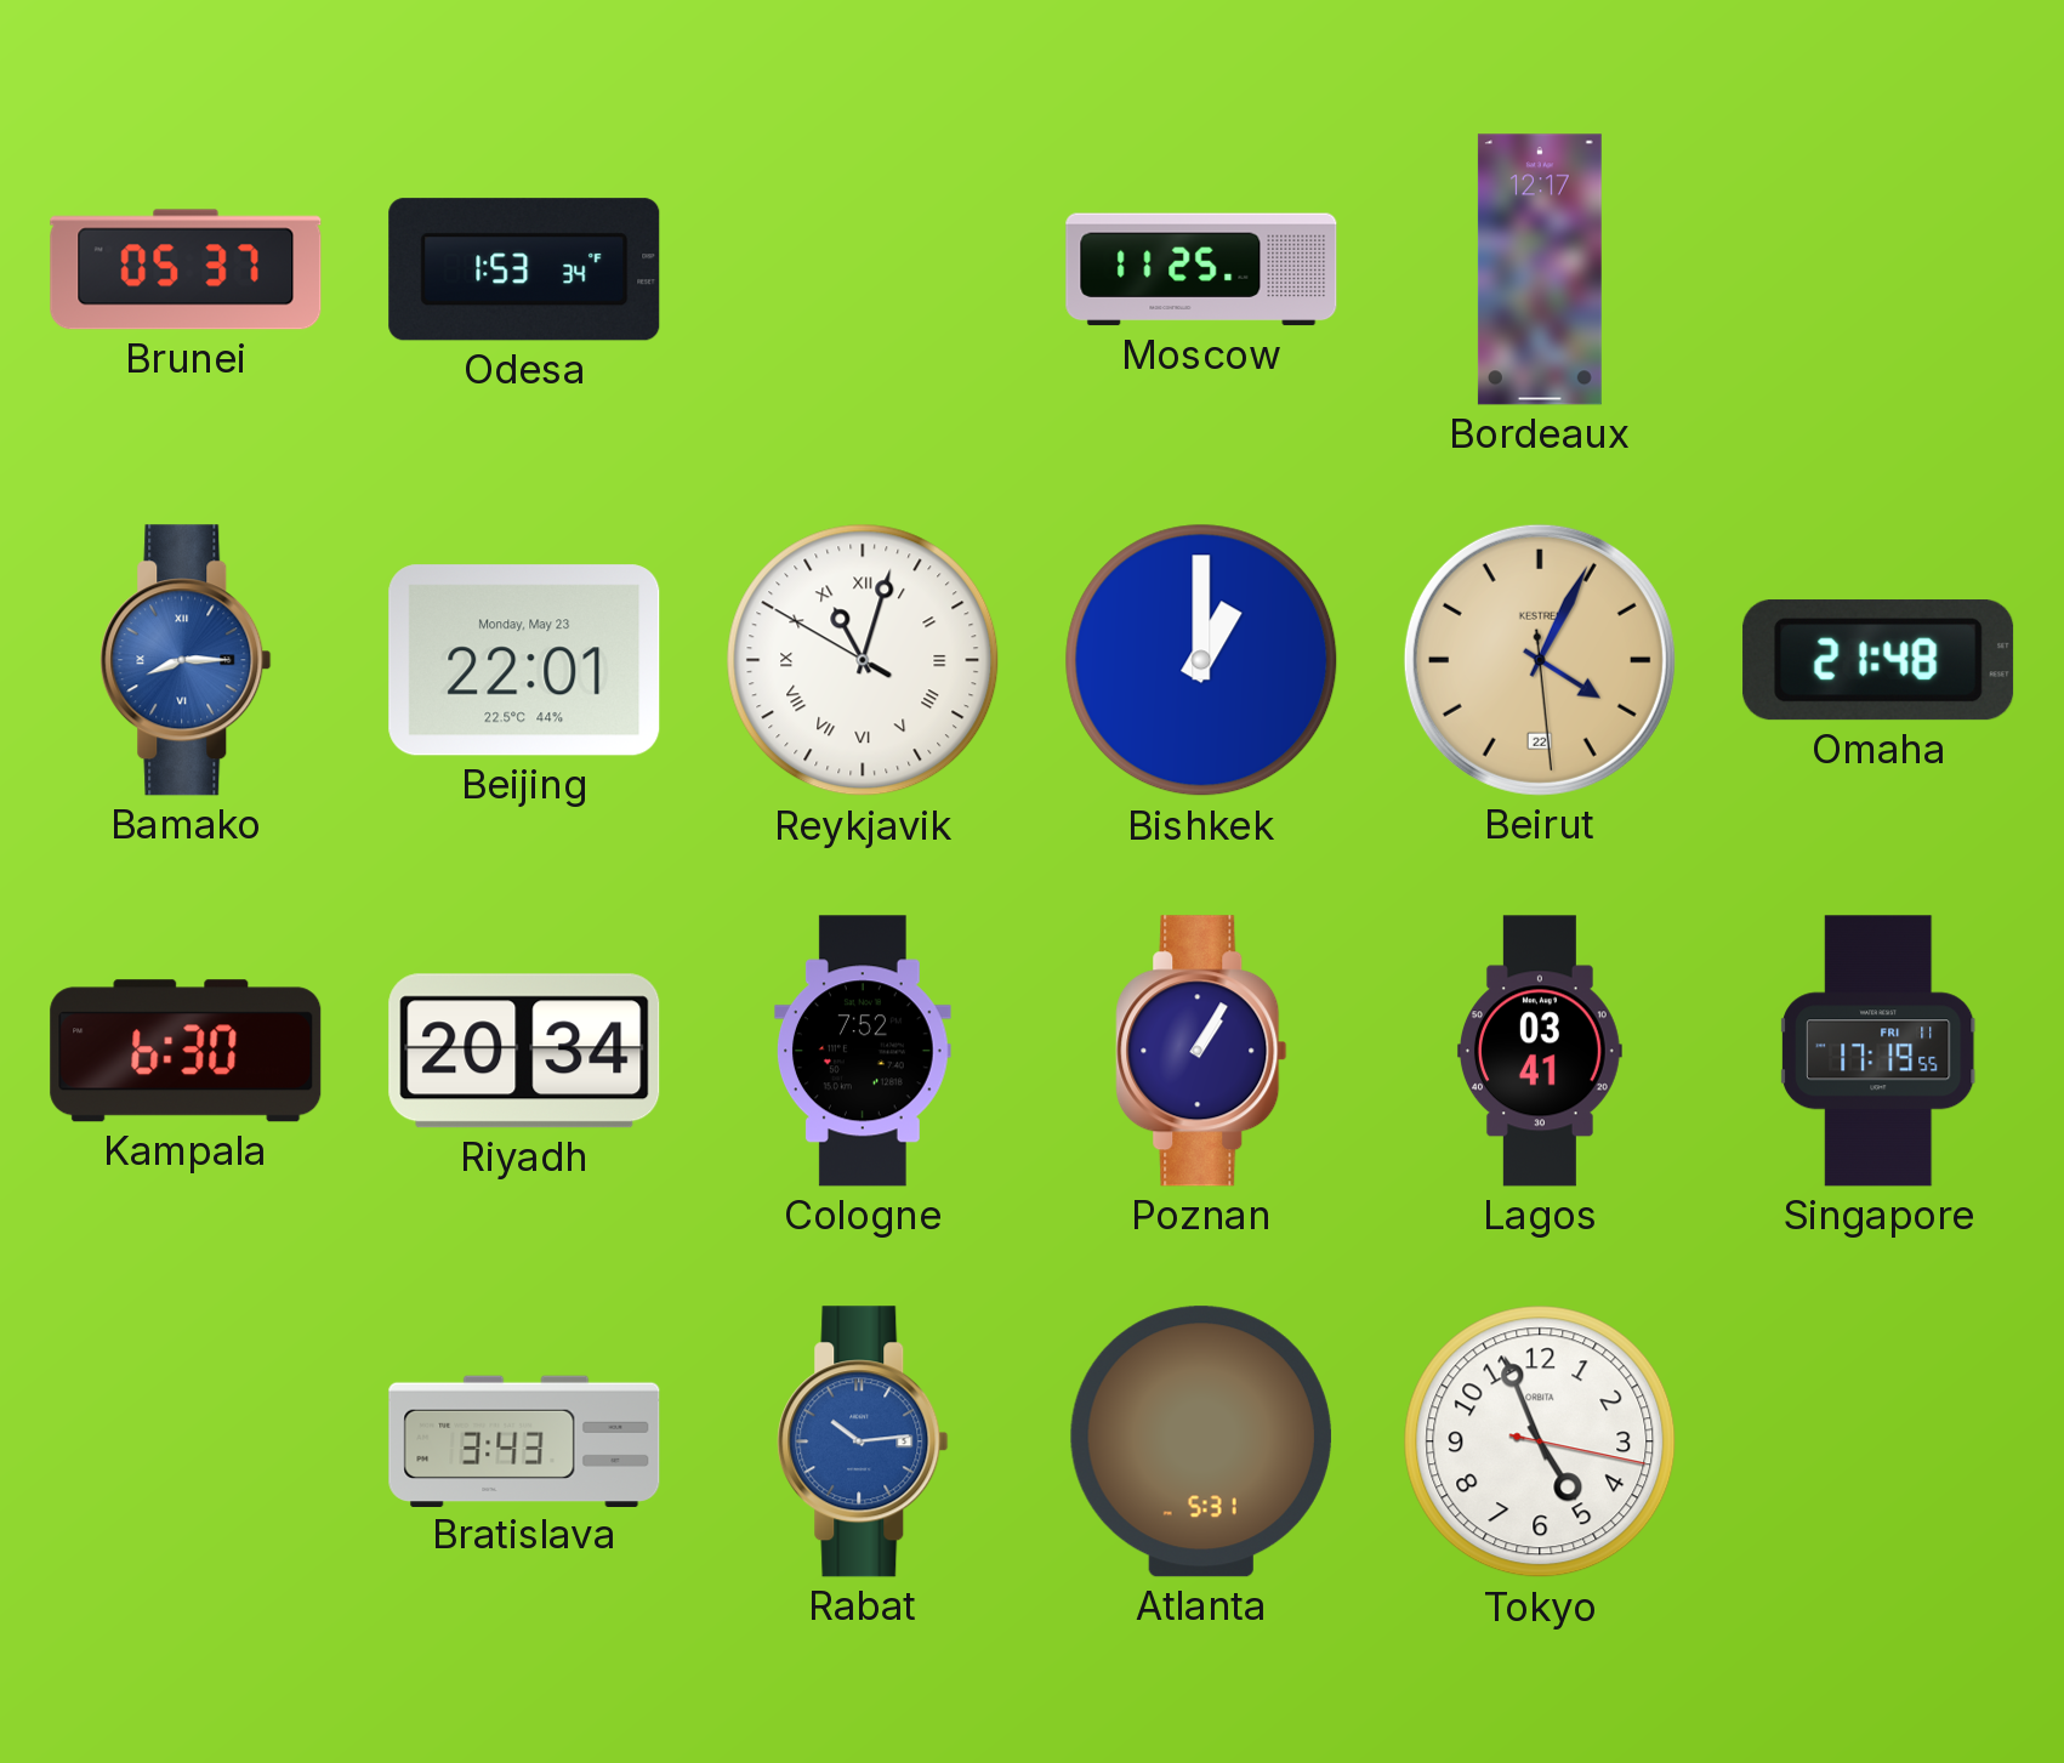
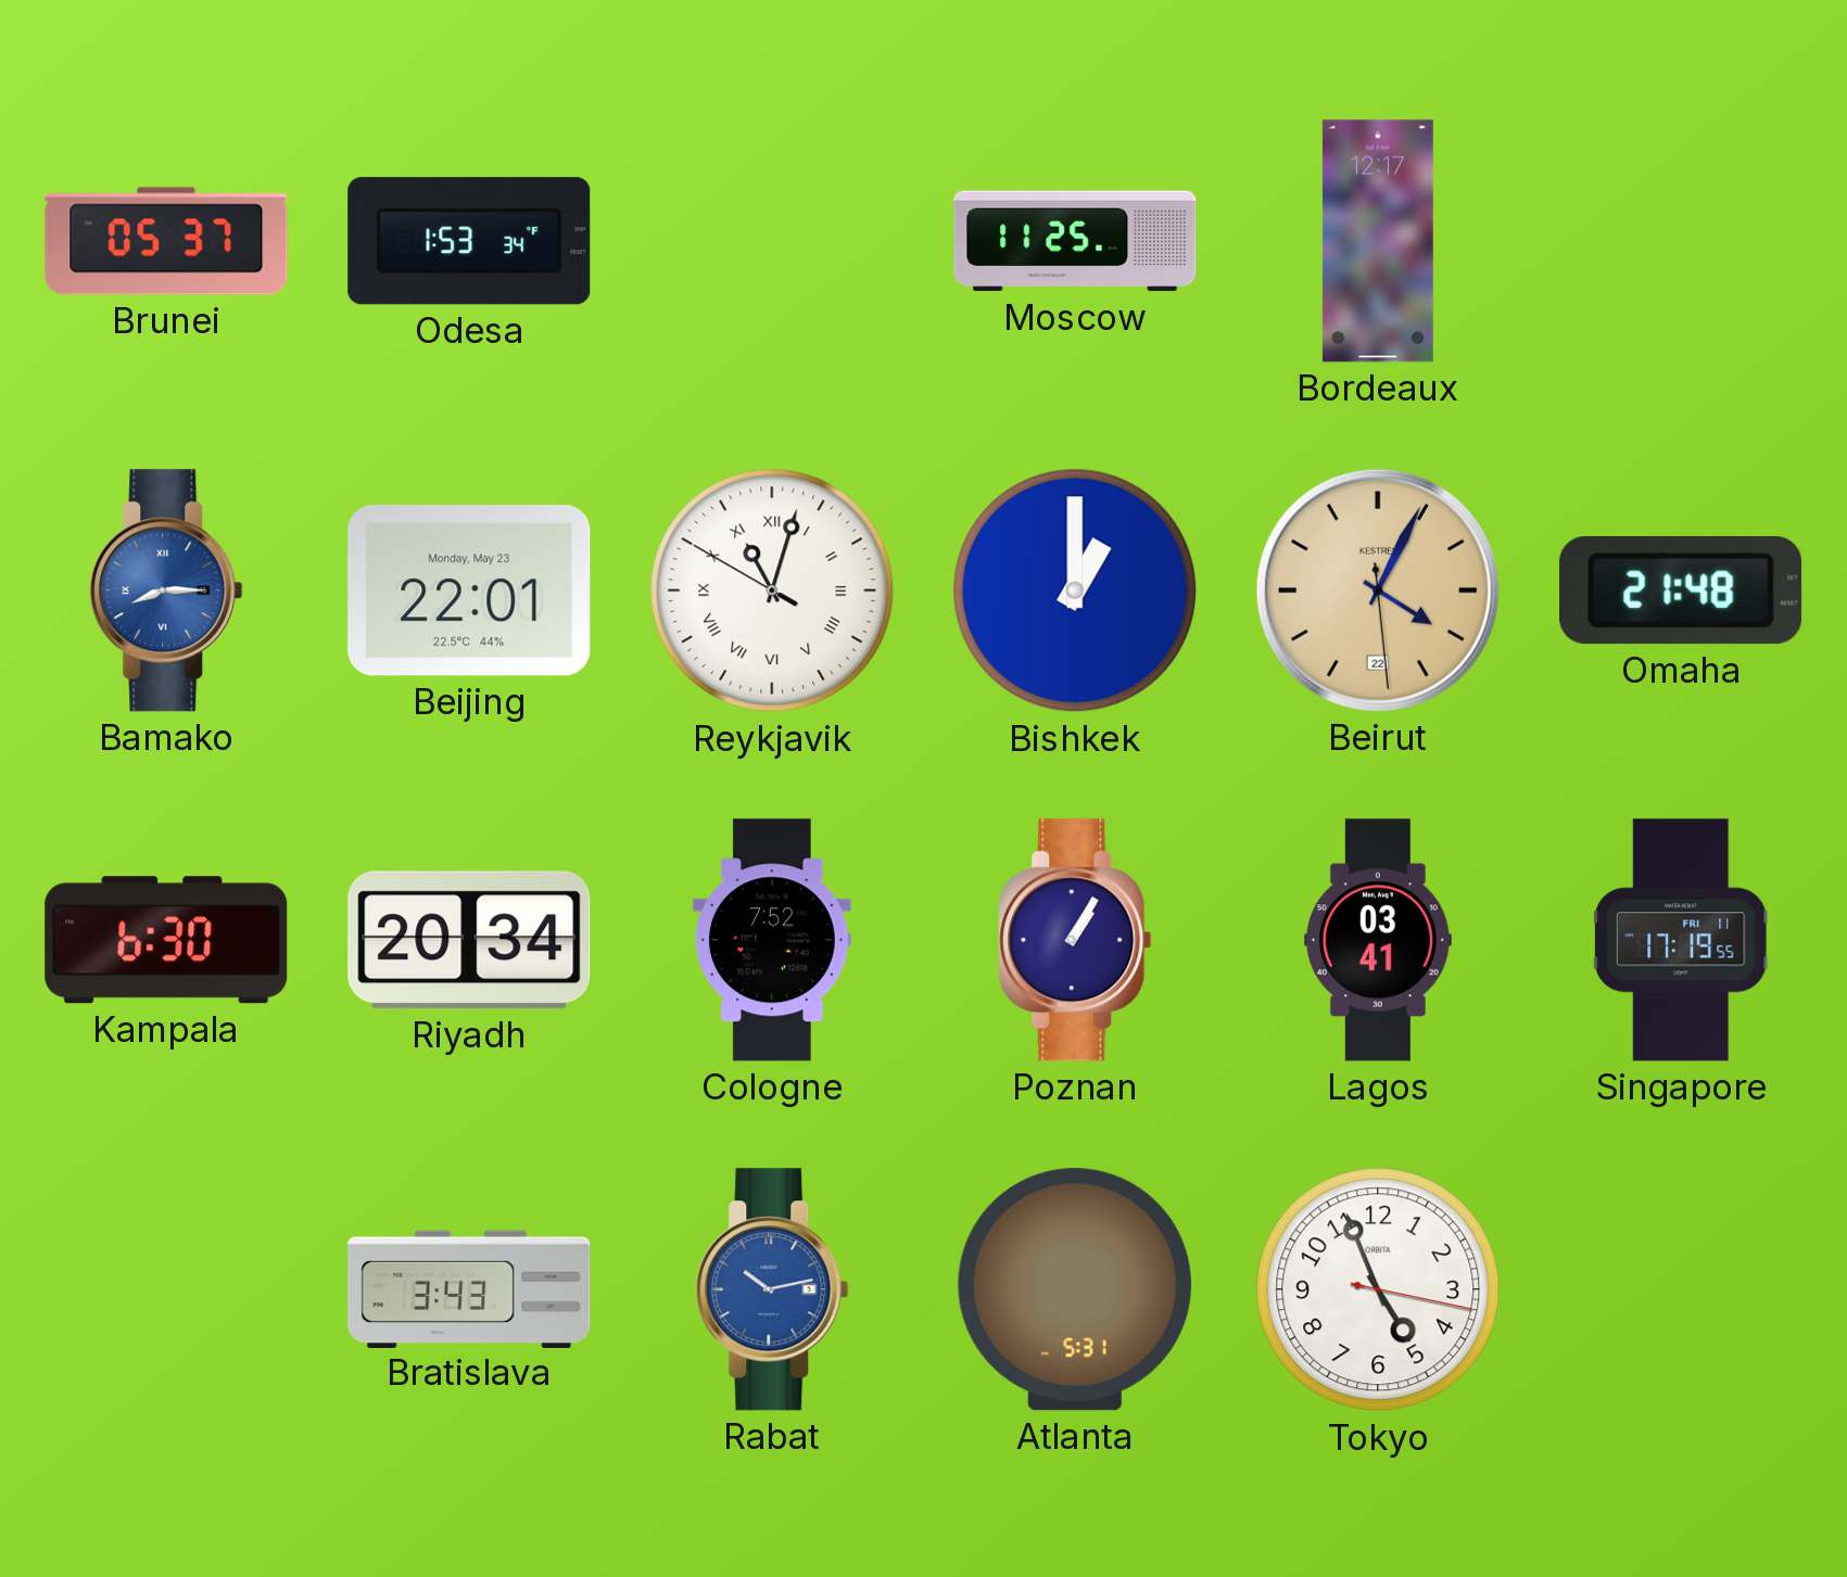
Rabat: 10:14 -> 10:13 (772, 1289)
